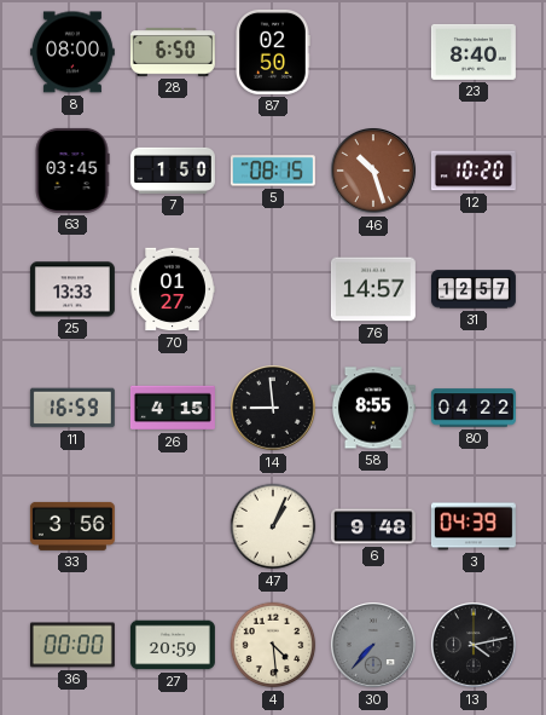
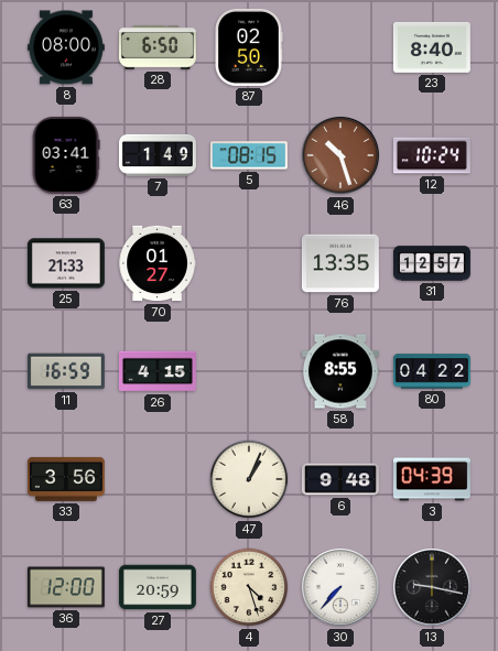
63: 03:45 -> 03:41 (66, 155)
7: 1:50 -> 1:49 (158, 155)
12: 10:20 -> 10:24 (432, 155)
25: 13:33 -> 21:33 (66, 263)
76: 14:57 -> 13:35 (340, 263)
14: 8:59 -> none (274, 409)
36: 00:00 -> 12:00 (66, 587)
4: 4:29 -> 4:27 (249, 587)
30 dial: grey -> white (342, 588)
13: 4:13 -> 9:17 (433, 588)
